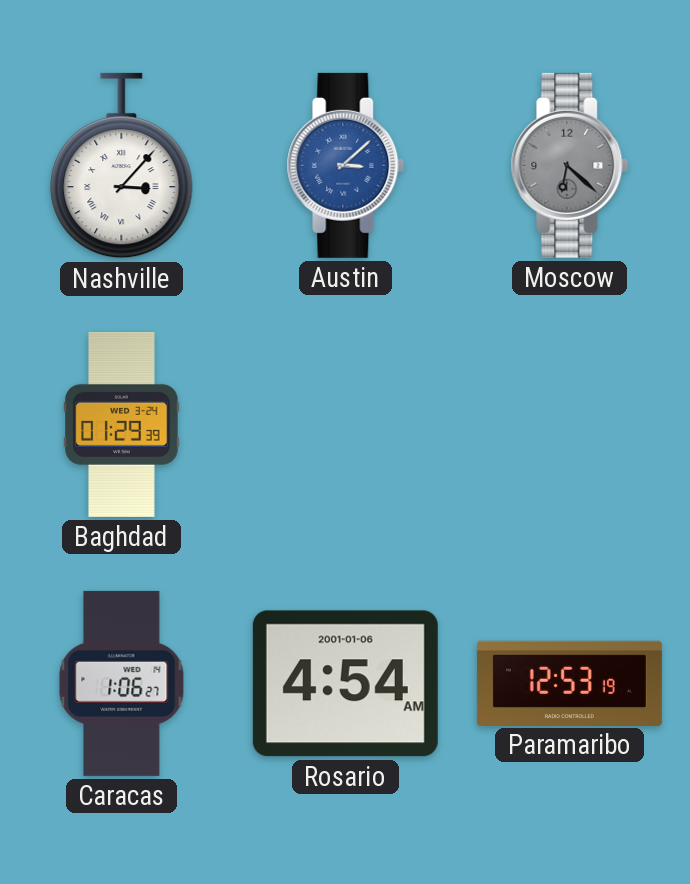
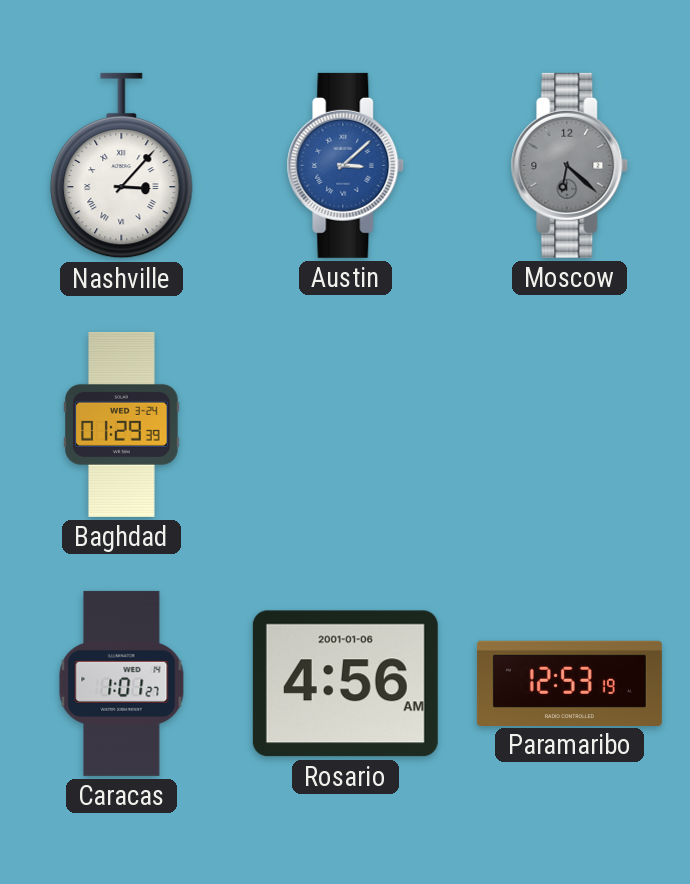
Caracas: 1:06 -> 1:01 (122, 683)
Rosario: 4:54 -> 4:56 (345, 684)
